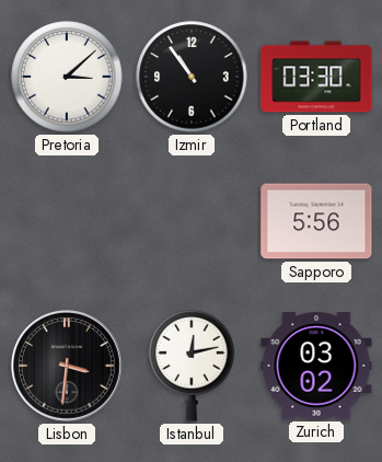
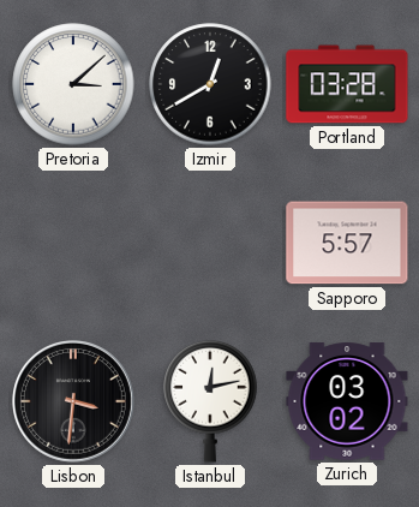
Izmir: 10:54 -> 12:40 (210, 84)
Portland: 03:30 -> 03:28 (347, 84)
Sapporo: 5:56 -> 5:57 (347, 243)
